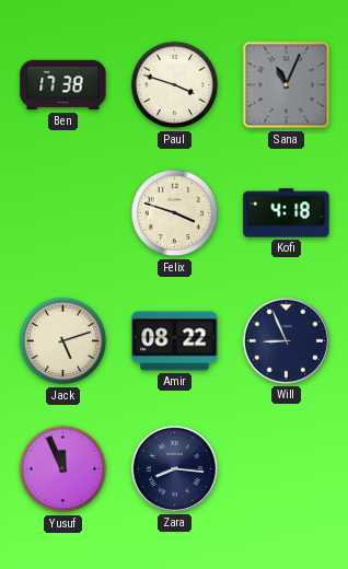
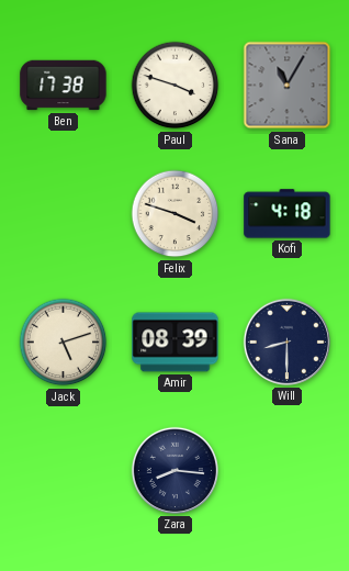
Sana: 11:04 -> 11:05 (288, 86)
Amir: 08:22 -> 08:39 (176, 343)
Will: 8:56 -> 8:30 (286, 342)
Yusuf: 11:56 -> none (63, 469)
